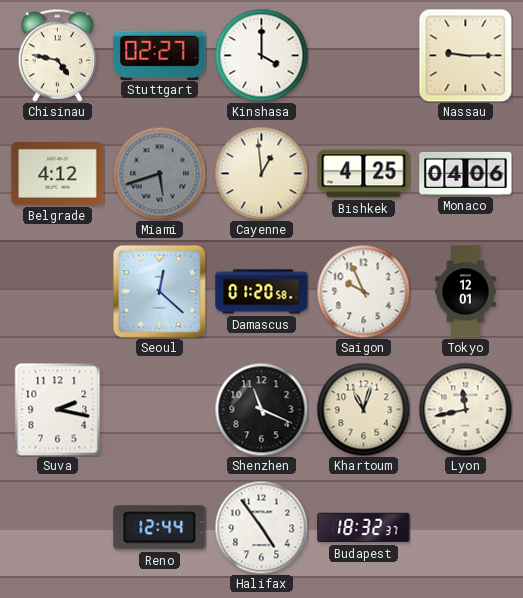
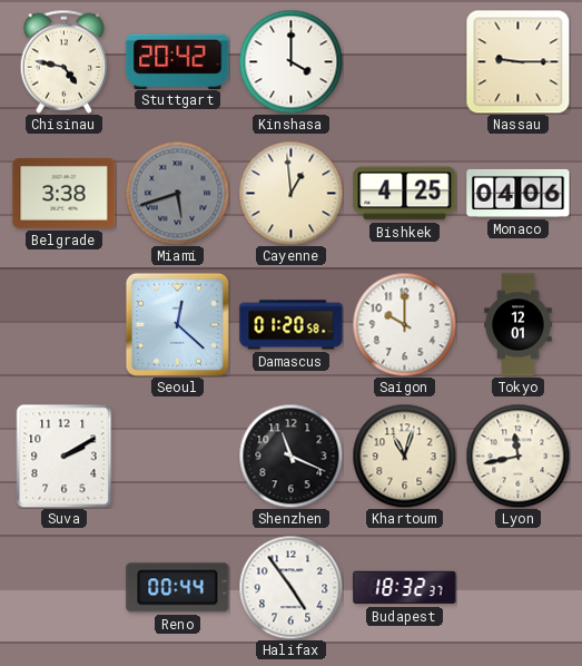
Stuttgart: 02:27 -> 20:42 (178, 61)
Belgrade: 4:12 -> 3:38 (65, 194)
Saigon: 9:56 -> 10:00 (404, 324)
Suva: 2:17 -> 2:10 (65, 456)
Reno: 12:44 -> 00:44 (178, 588)
